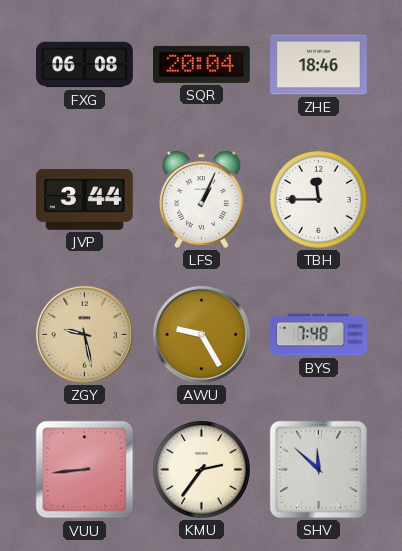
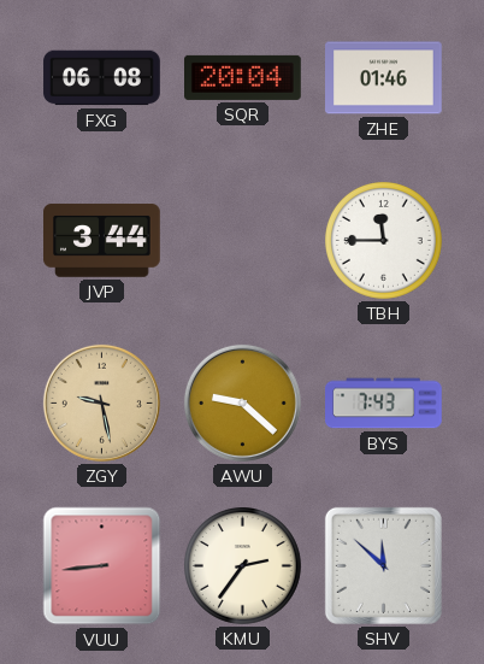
ZHE: 18:46 -> 01:46 (384, 78)
LFS: 1:04 -> none (201, 199)
AWU: 9:25 -> 9:22 (242, 402)
BYS: 7:48 -> 7:43 (384, 404)
